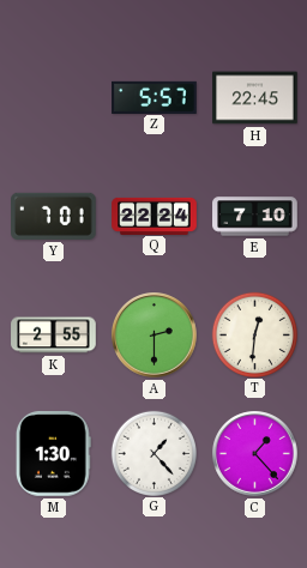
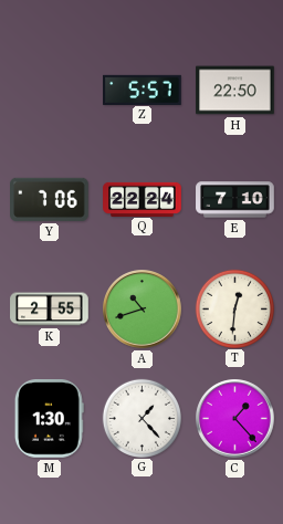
H: 22:45 -> 22:50 (235, 91)
Y: 7:01 -> 7:06 (50, 199)
A: 2:30 -> 10:42 (143, 310)
